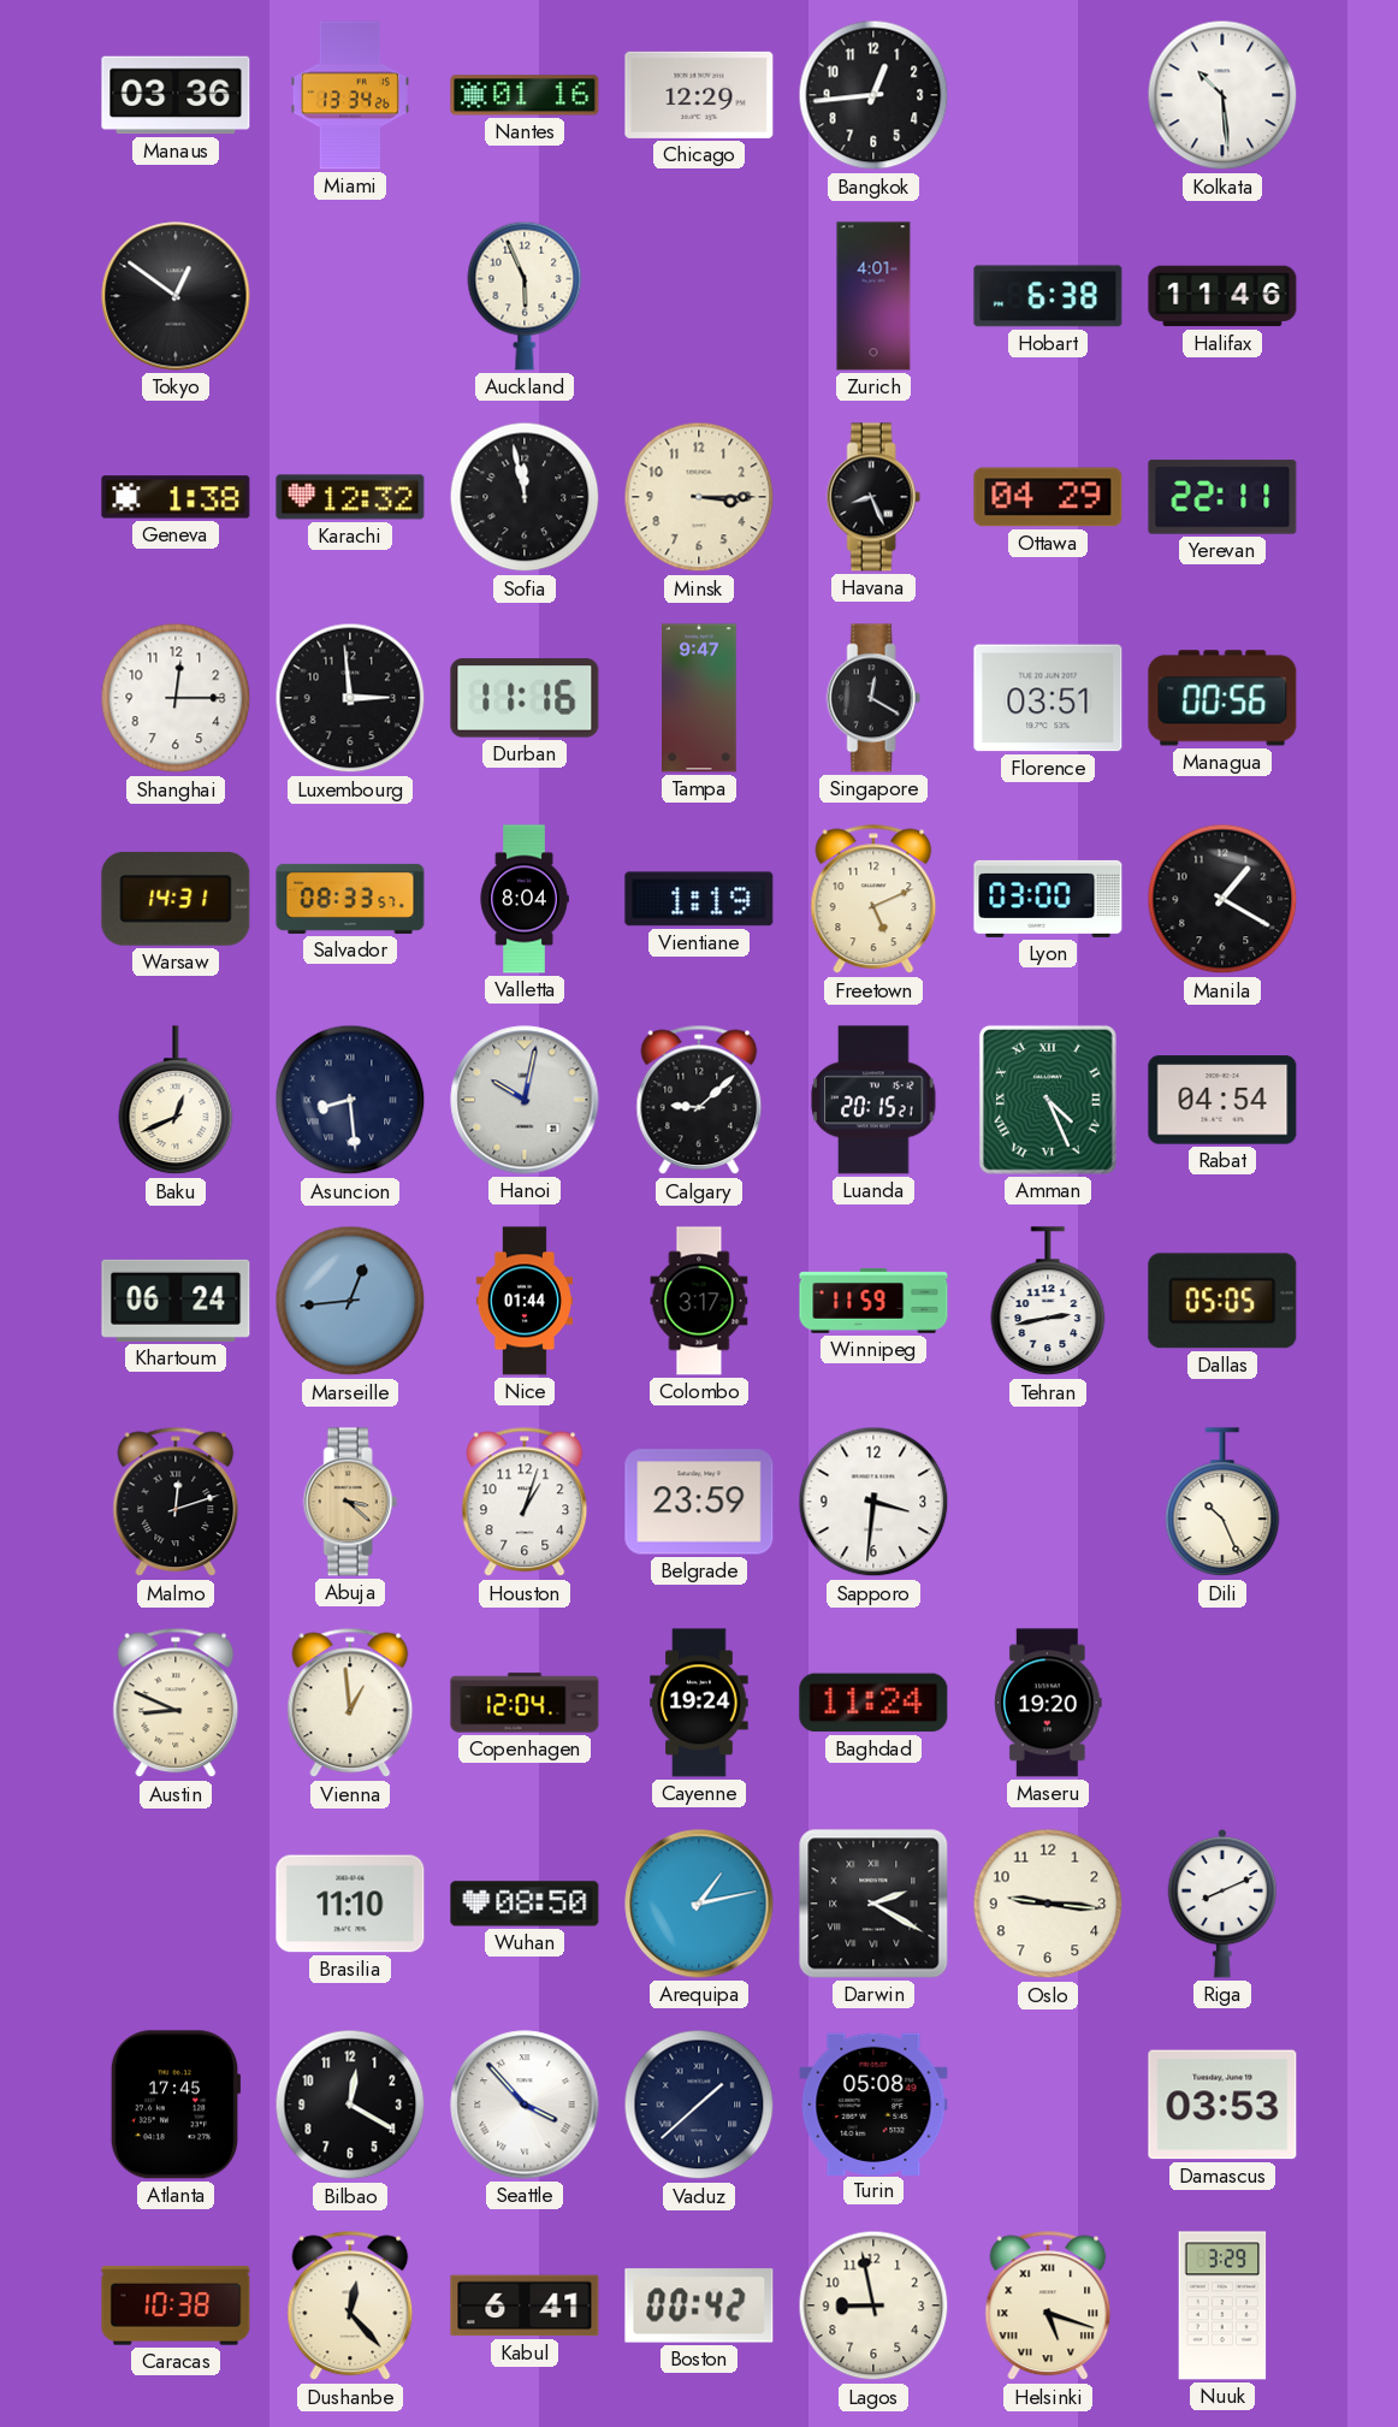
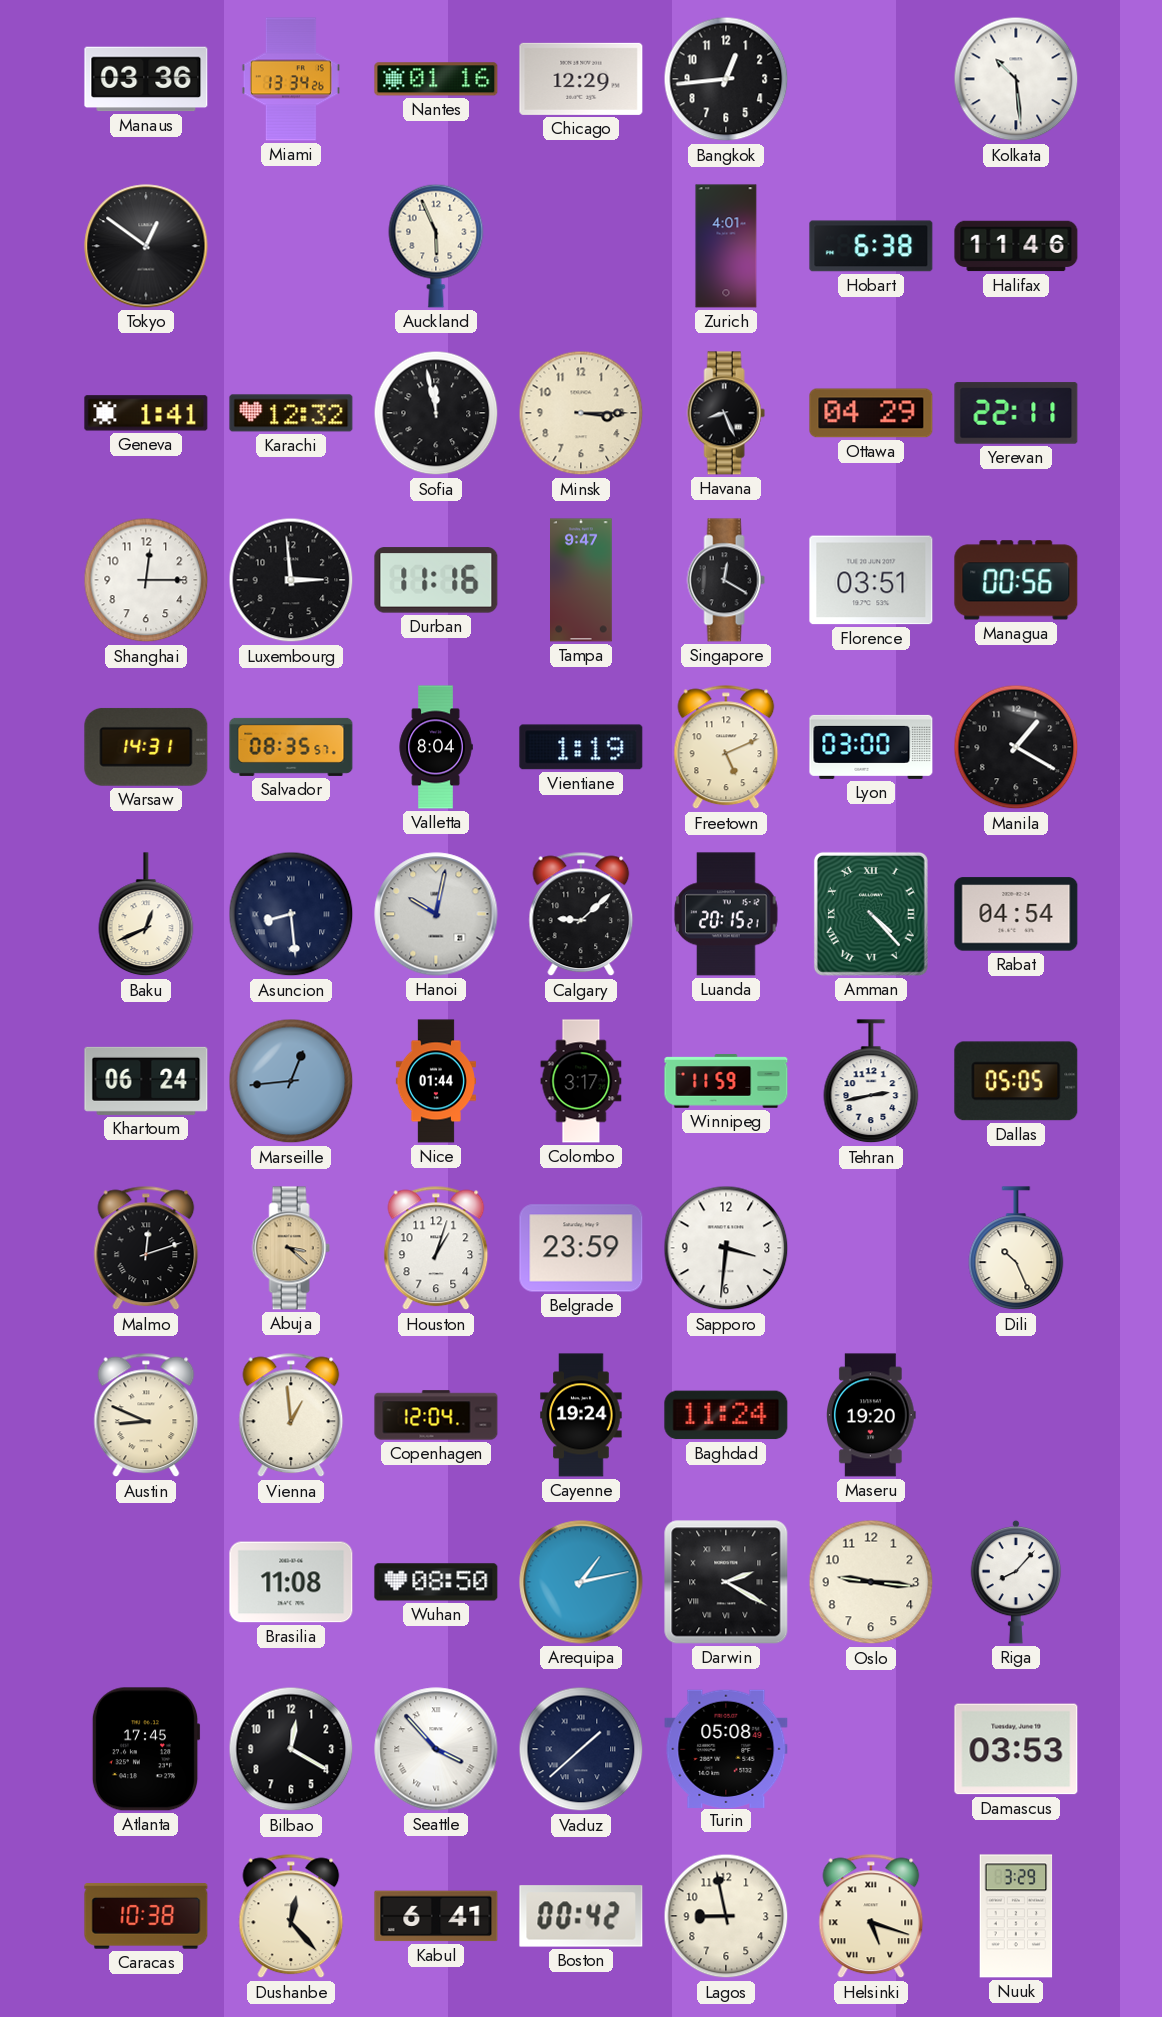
Geneva: 1:38 -> 1:41 (146, 413)
Salvador: 08:33 -> 08:35 (291, 747)
Amman: 4:26 -> 4:23 (871, 914)
Brasilia: 11:10 -> 11:08 (291, 1582)
Riga: 8:11 -> 8:07 (1016, 1582)
